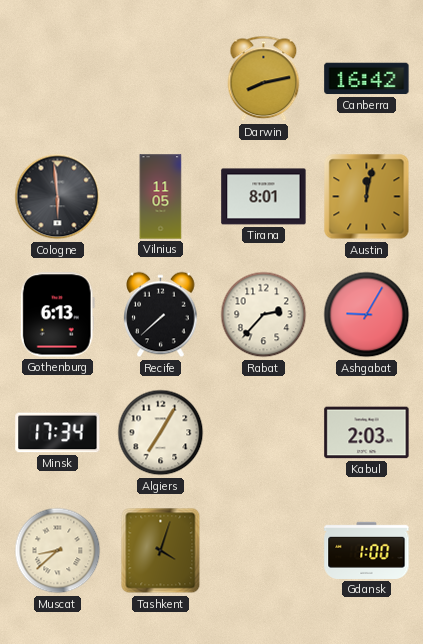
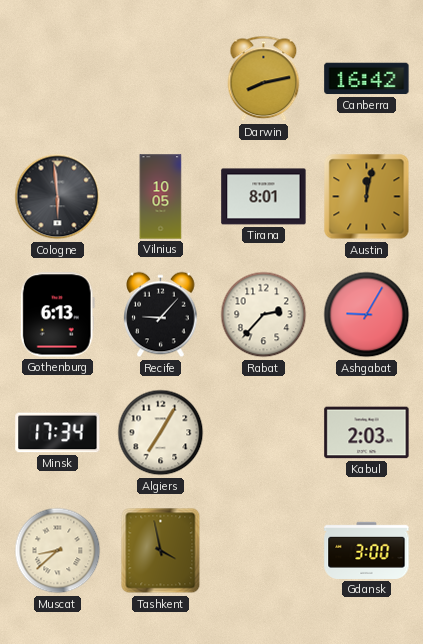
Vilnius: 11:05 -> 10:05 (161, 197)
Recife: 7:38 -> 9:07 (161, 315)
Tashkent: 4:03 -> 3:58 (161, 551)
Gdansk: 1:00 -> 3:00 (367, 550)
